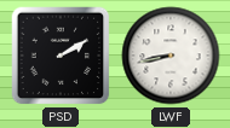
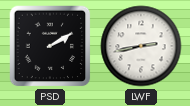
LWF: 8:43 -> 2:43 (141, 46)
